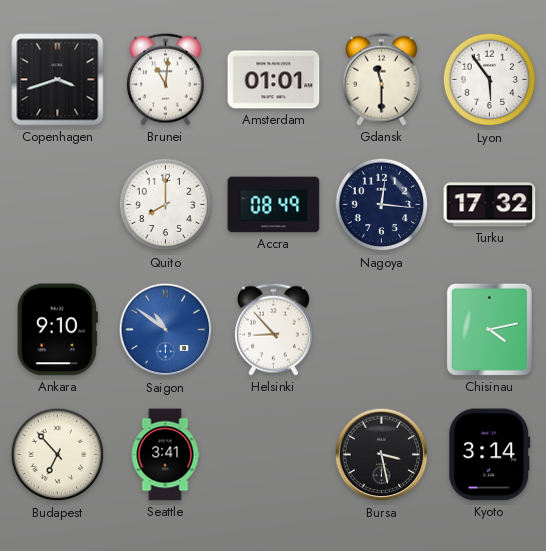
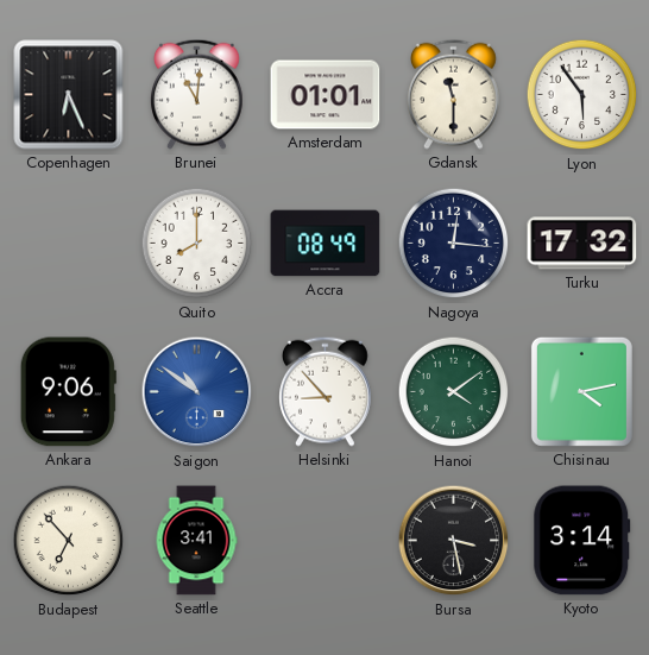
Copenhagen: 3:42 -> 6:26 (69, 95)
Ankara: 9:10 -> 9:06 (68, 392)
Hanoi: none -> 4:09 (454, 392)
